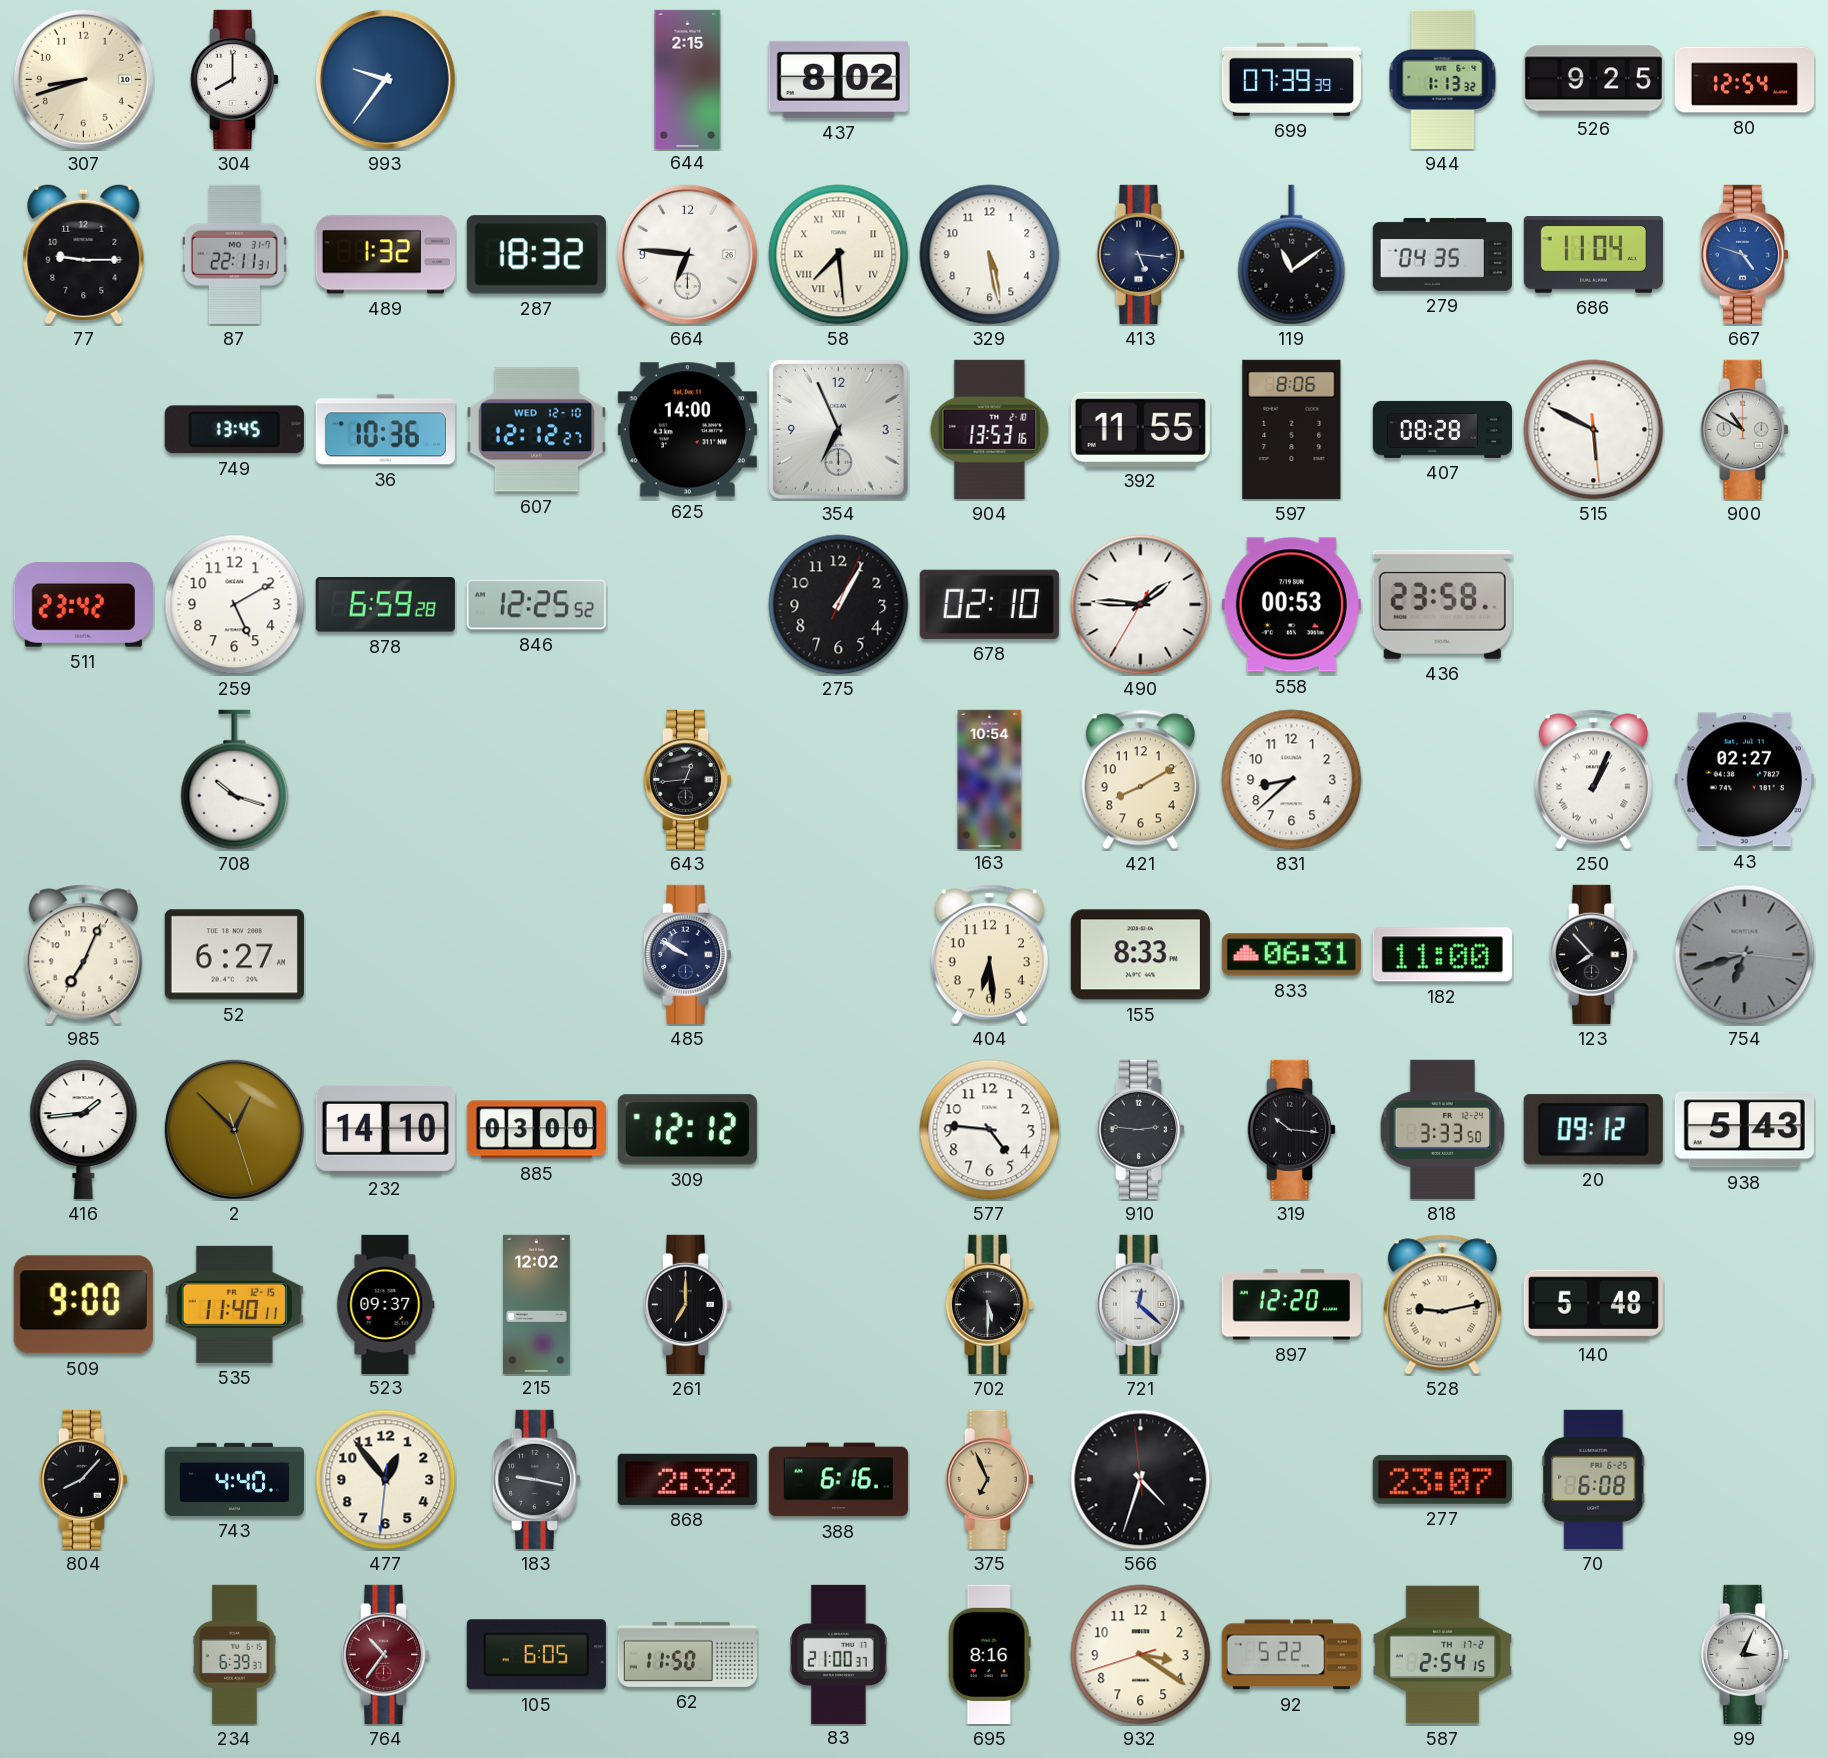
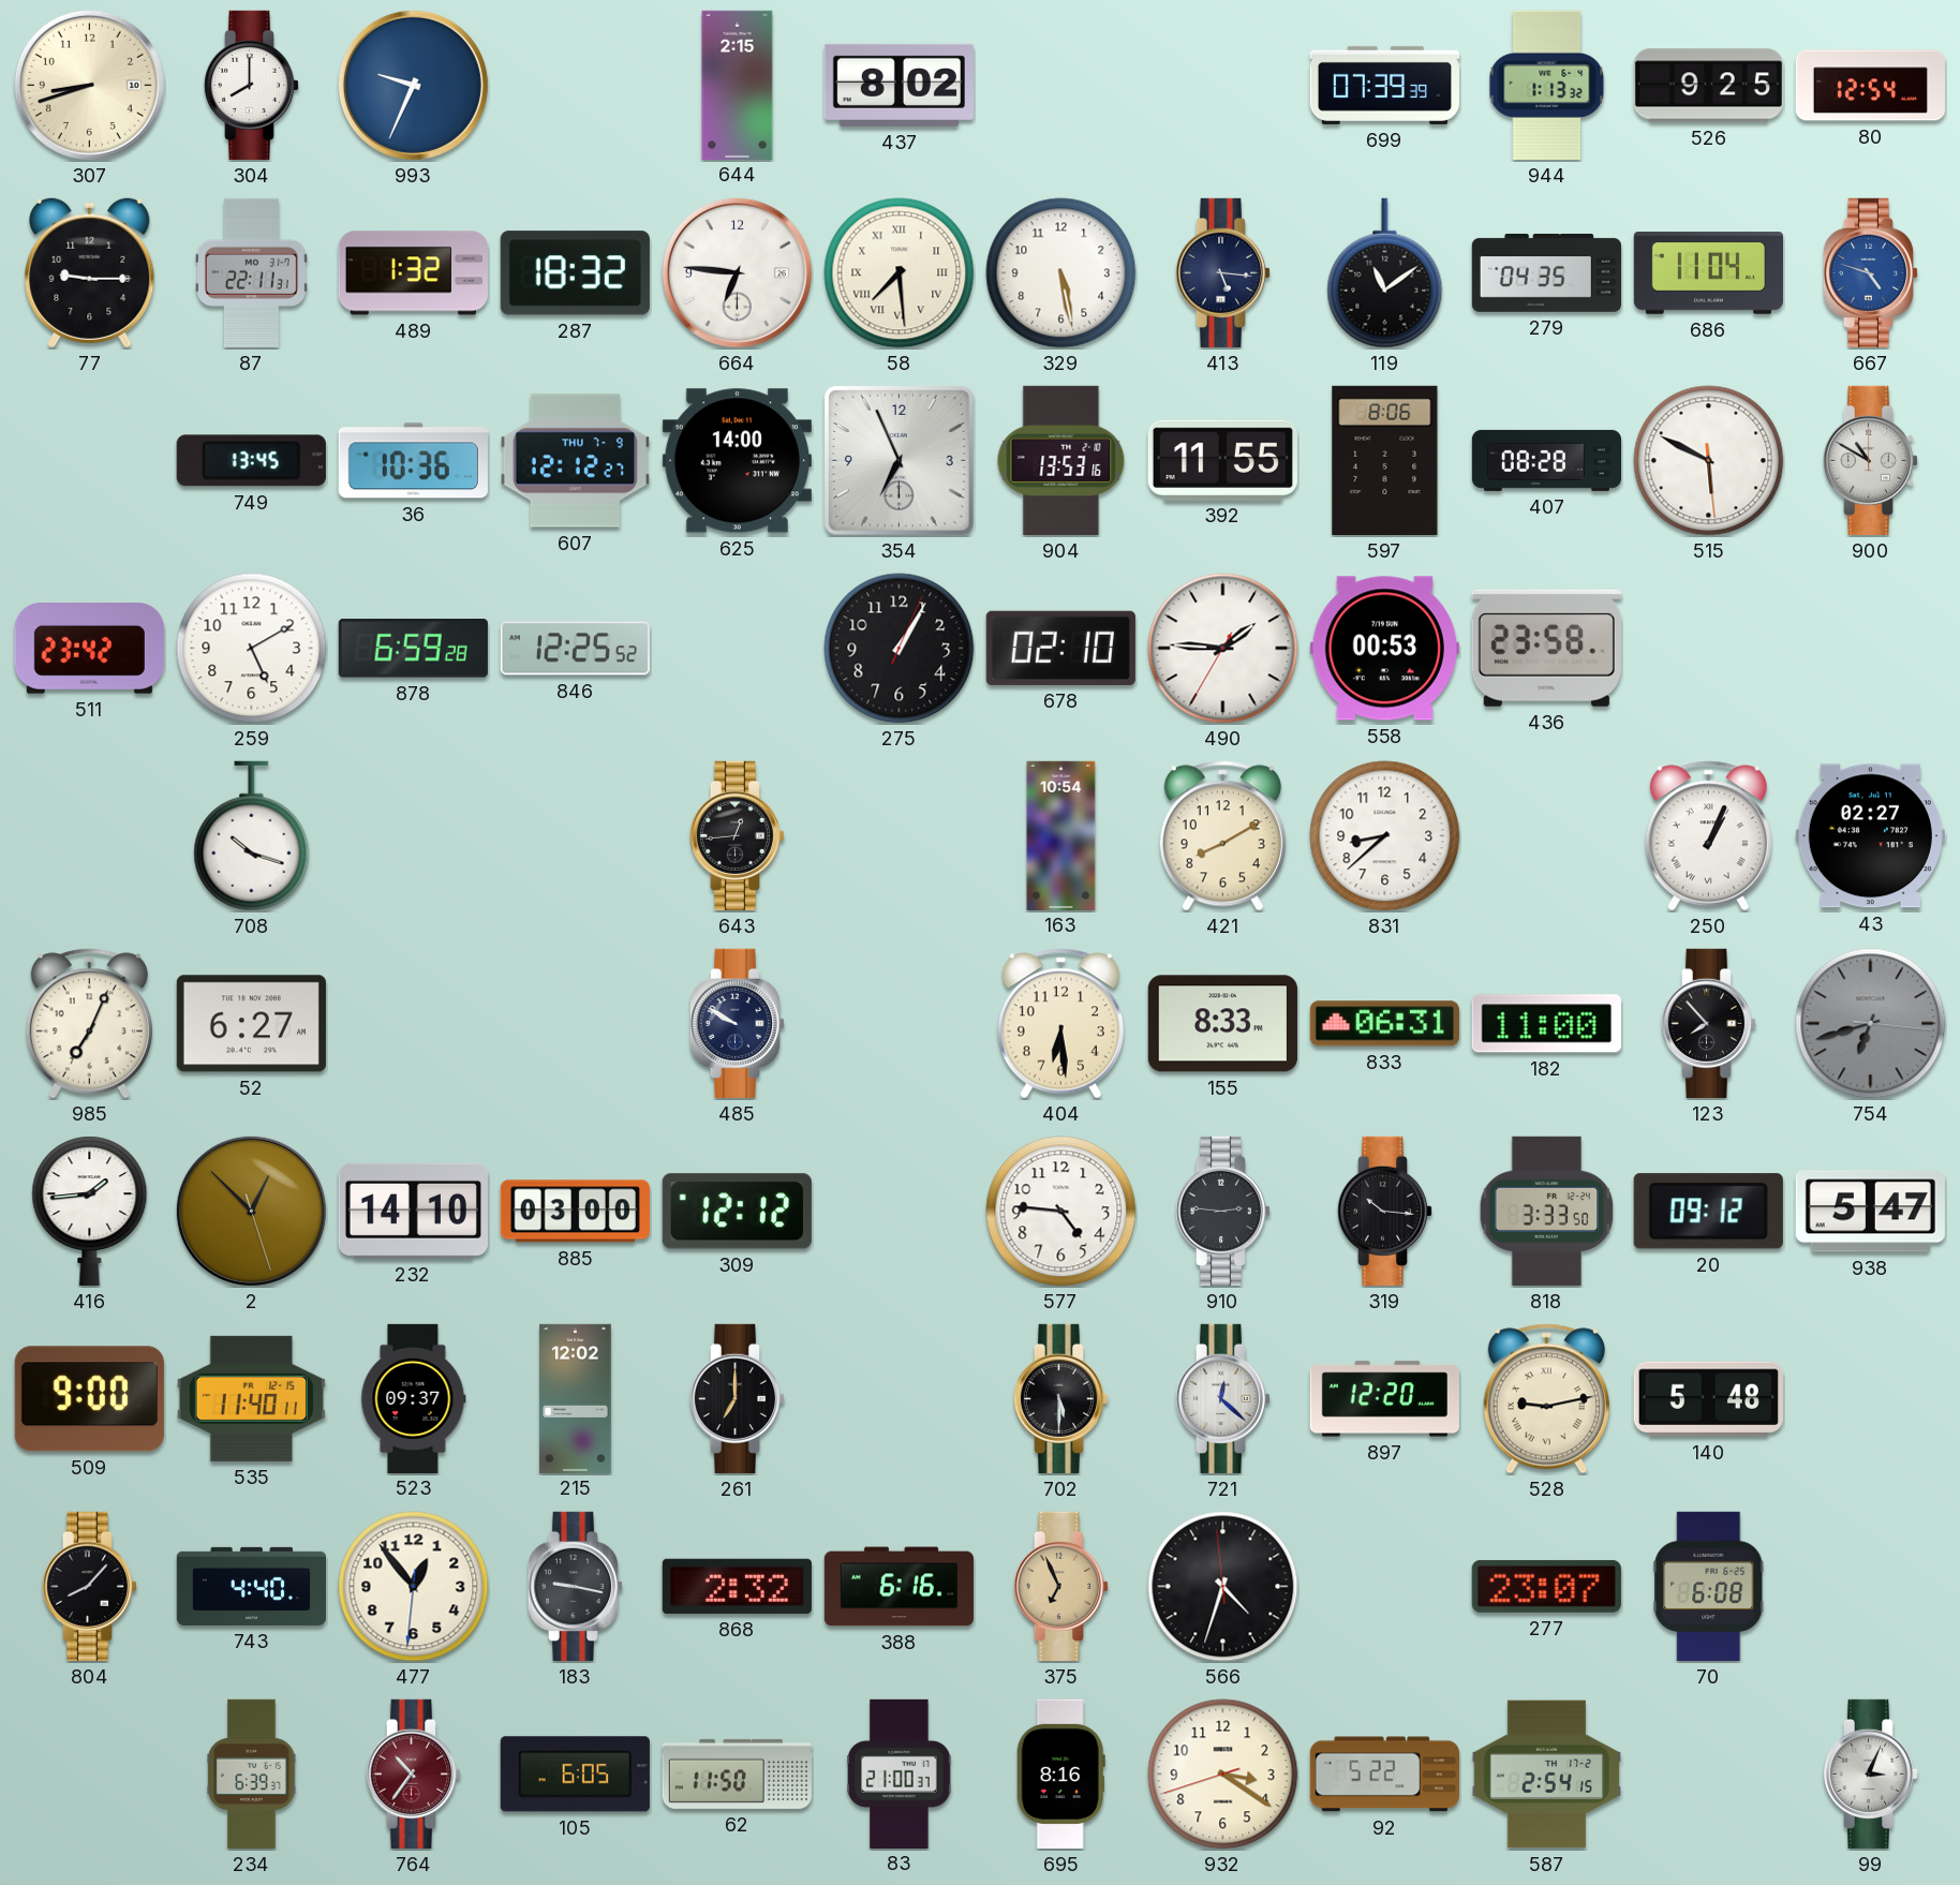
993: 9:36 -> 9:34 (413, 85)
607 date: WED 12-10 -> THU 7-9 (575, 461)
938: 5:43 -> 5:47 (1870, 1212)
